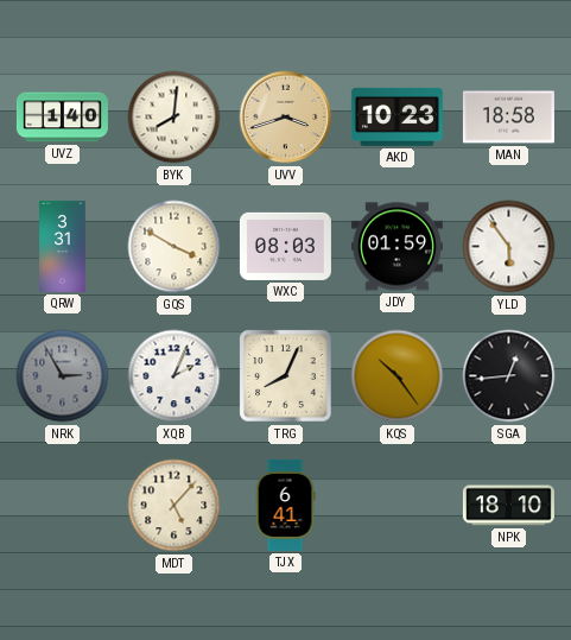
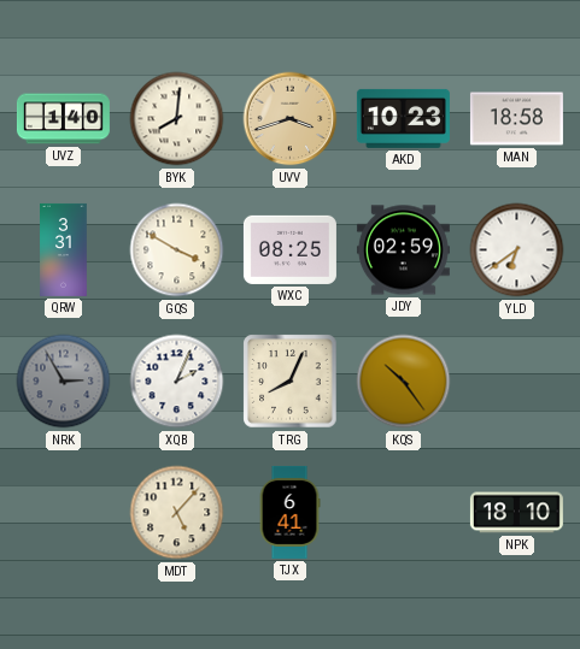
WXC: 08:03 -> 08:25 (289, 249)
JDY: 01:59 -> 02:59 (403, 250)
YLD: 5:54 -> 6:39 (517, 250)
SGA: 12:44 -> none (509, 376)
